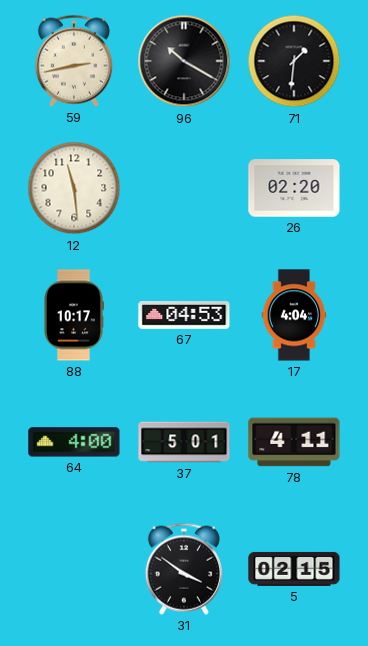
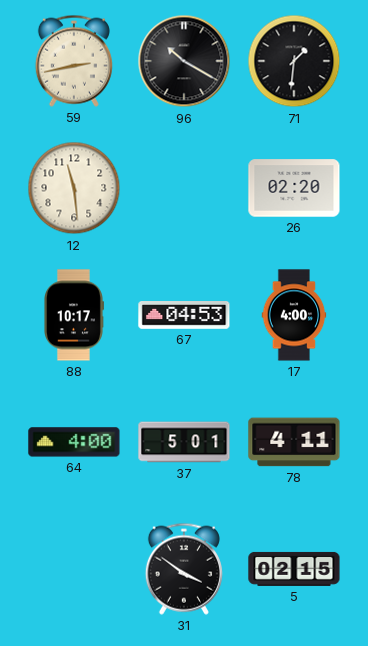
17: 4:04 -> 4:00 (294, 315)
